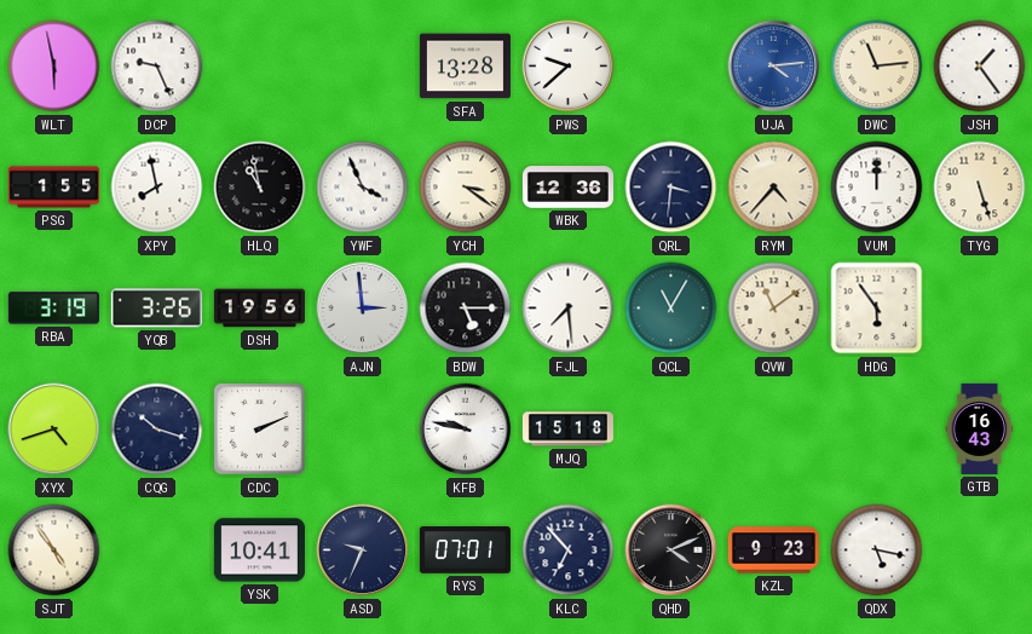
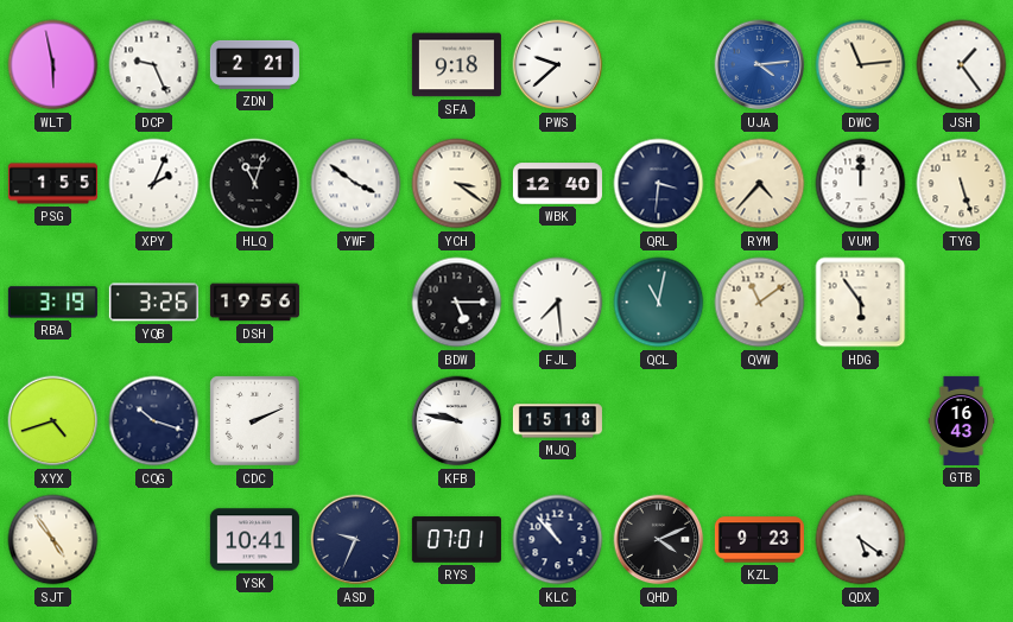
ZDN: none -> 2:21 (254, 64)
SFA: 13:28 -> 9:18 (456, 65)
XPY: 7:58 -> 2:04 (154, 184)
HLQ: 10:58 -> 11:03 (255, 184)
YWF: 3:56 -> 3:51 (356, 184)
WBK: 12:36 -> 12:40 (557, 184)
AJN: 2:59 -> none (363, 309)
QCL: 11:05 -> 11:02 (659, 303)
KLC: 6:53 -> 10:53 (558, 540)
QDX: 5:17 -> 5:21 (861, 540)
